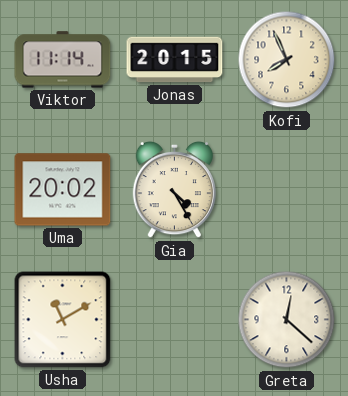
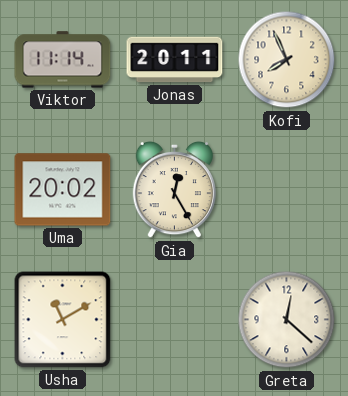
Jonas: 20:15 -> 20:11 (175, 60)
Gia: 4:25 -> 12:25 (174, 190)
